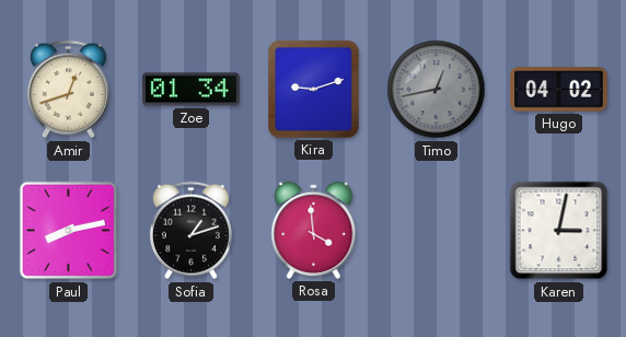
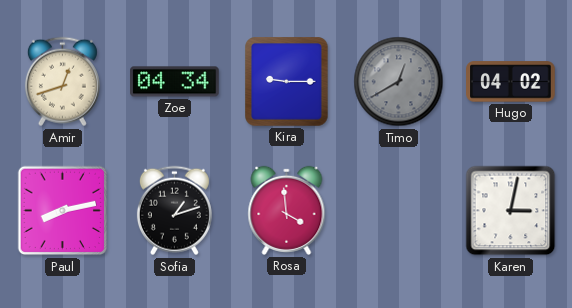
Zoe: 01:34 -> 04:34 (175, 82)
Kira: 9:12 -> 9:15 (287, 82)
Timo: 12:43 -> 12:40 (399, 82)
